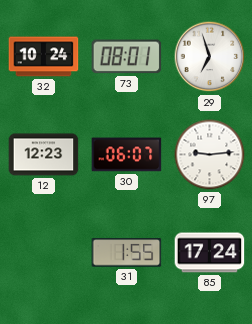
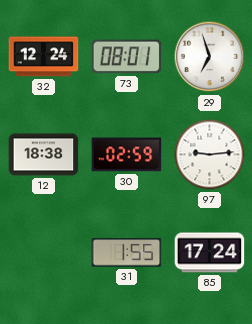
32: 10:24 -> 12:24 (44, 57)
12: 12:23 -> 18:38 (44, 155)
30: 06:07 -> 02:59 (127, 155)
